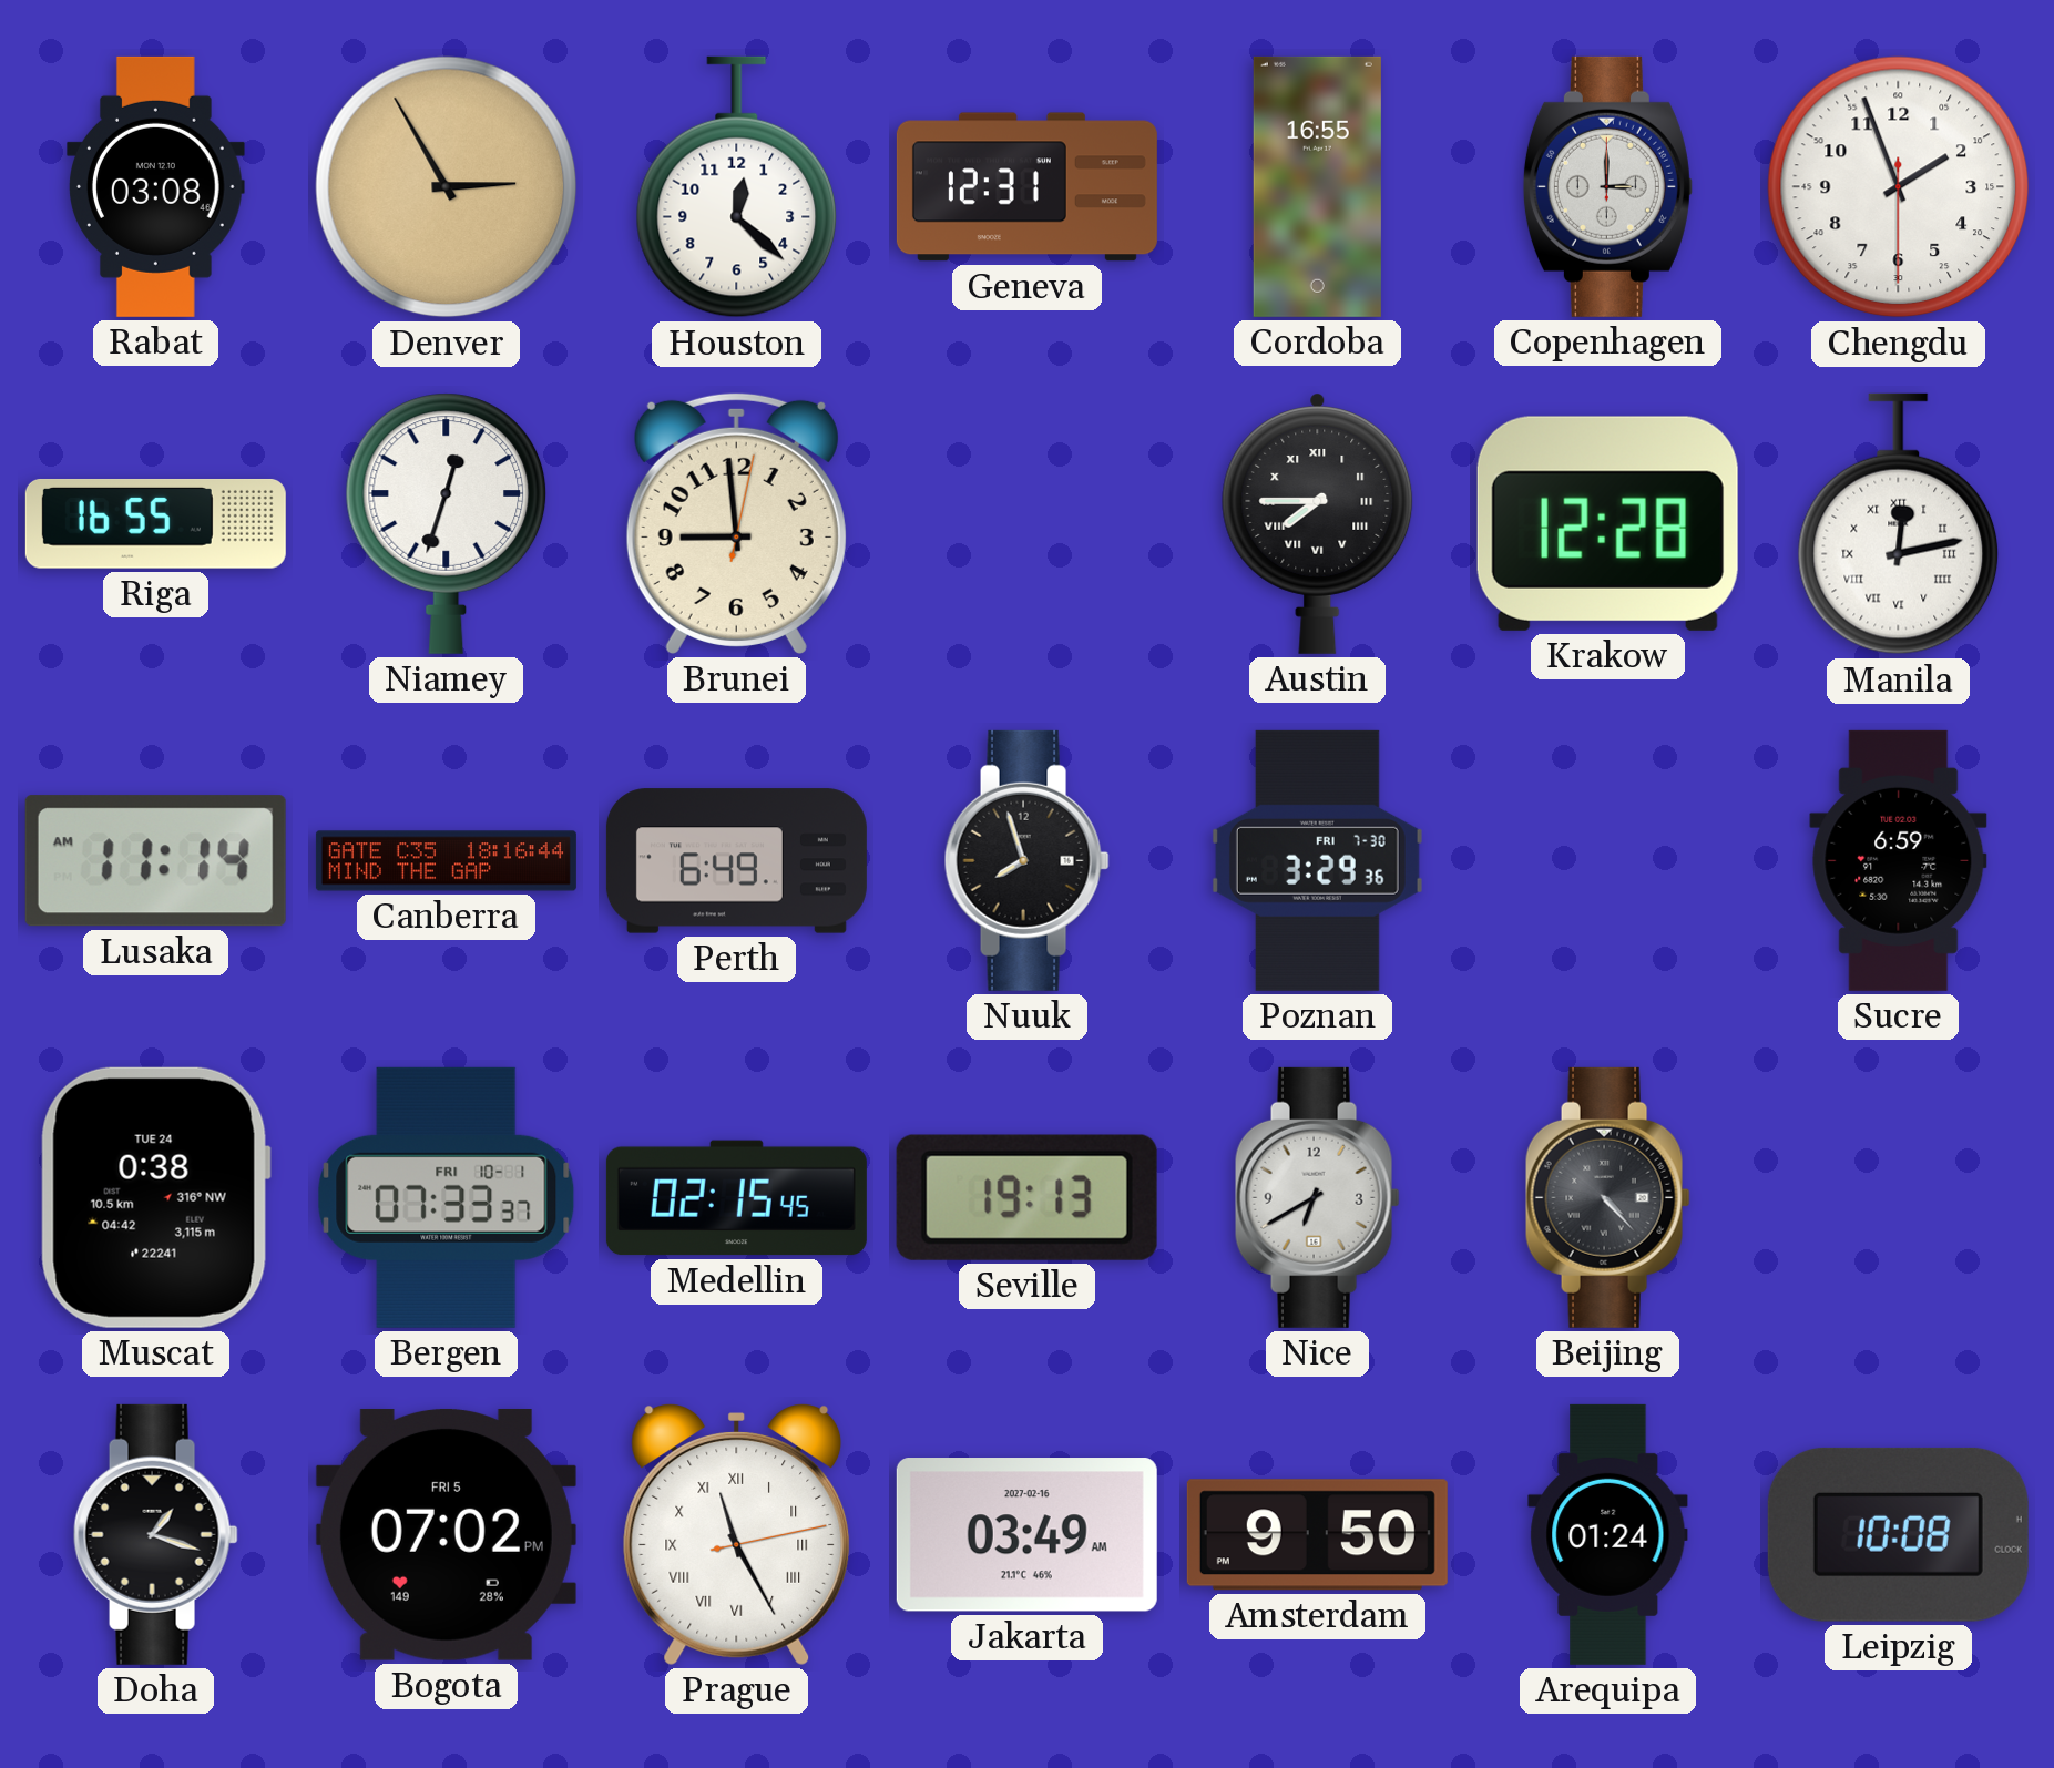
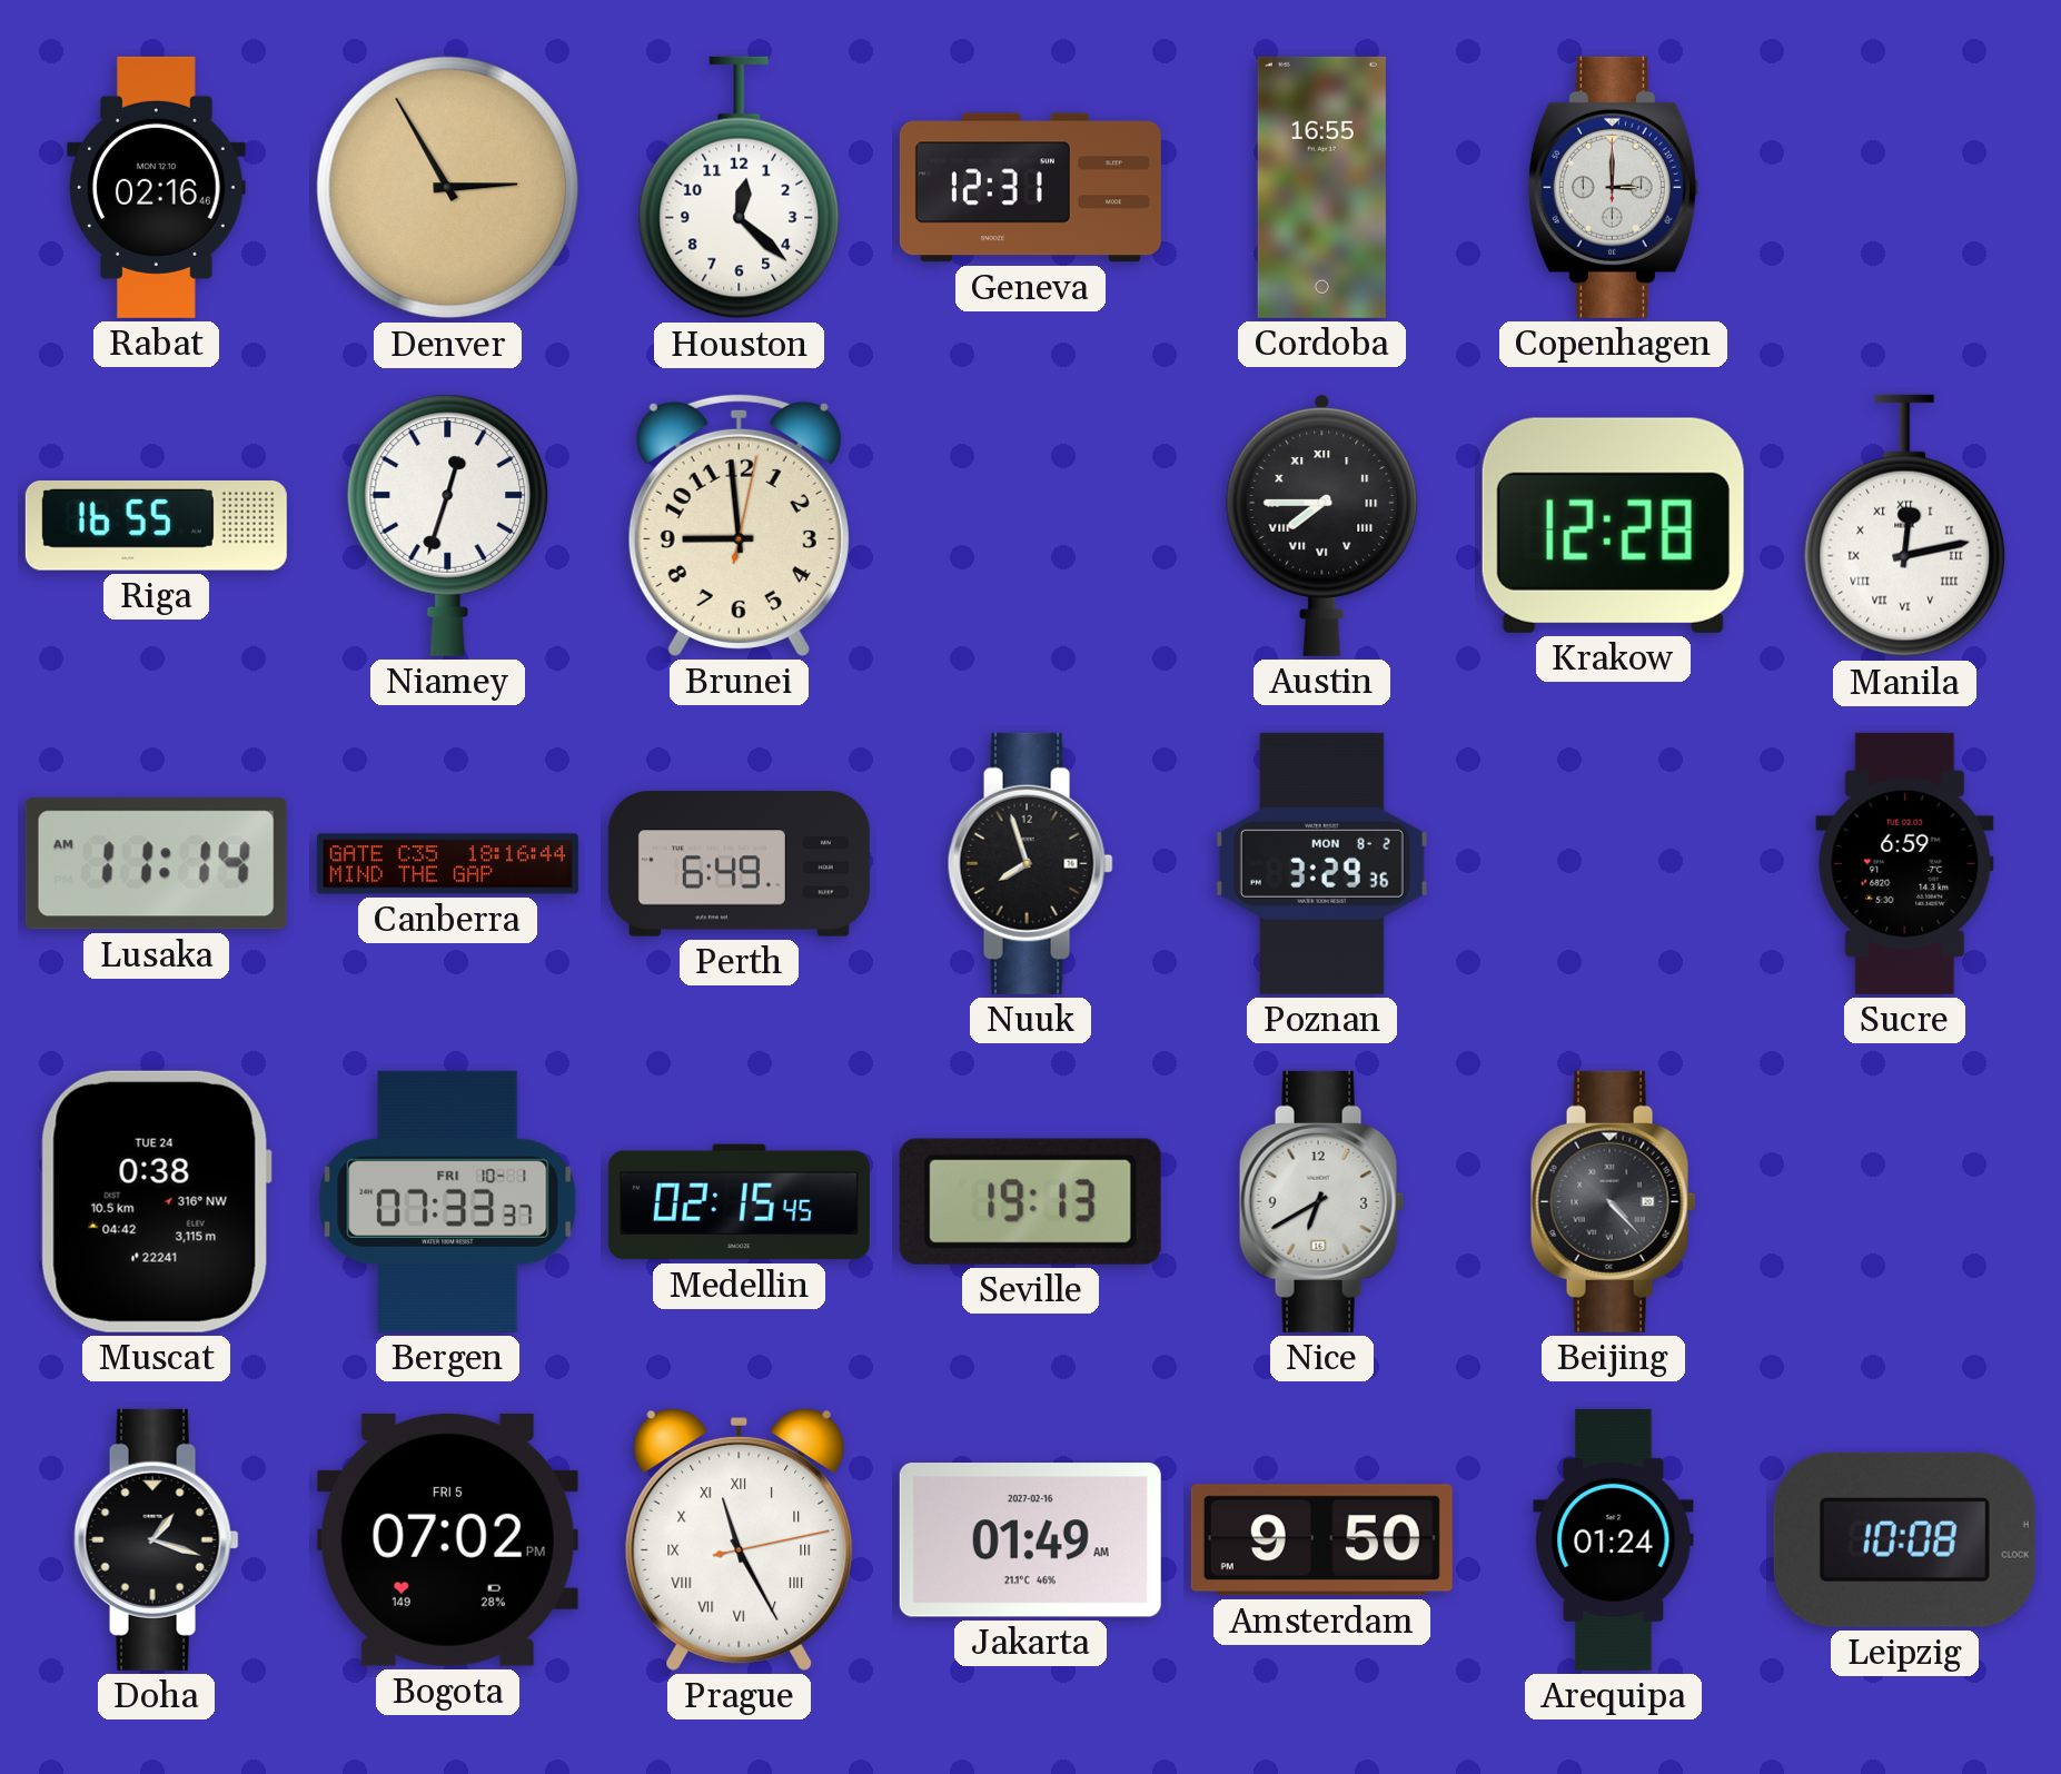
Rabat: 03:08 -> 02:16 (157, 187)
Chengdu: 1:56 -> none (1899, 187)
Poznan date: FRI 7-30 -> MON 8-2 (1321, 863)
Jakarta: 03:49 -> 01:49 (1030, 1540)
